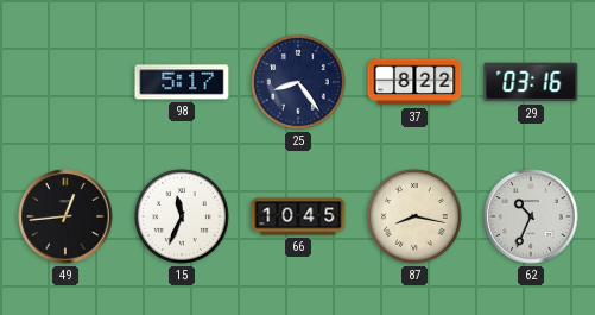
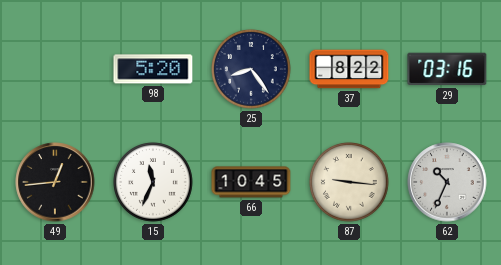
98: 5:17 -> 5:20 (153, 69)
87: 8:17 -> 9:16 (349, 182)
